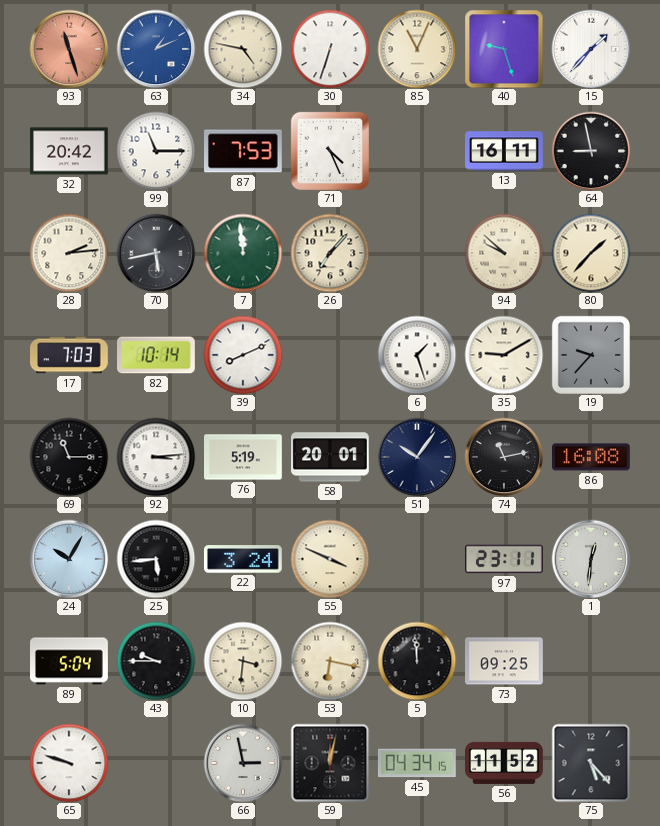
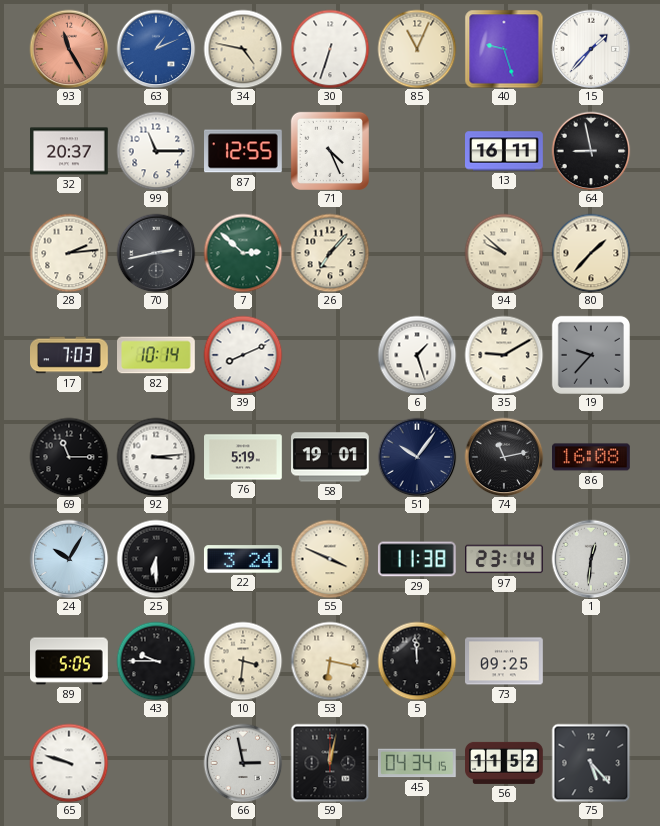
93: 11:27 -> 11:25 (69, 49)
32: 20:42 -> 20:37 (70, 151)
87: 7:53 -> 12:55 (244, 151)
70: 5:43 -> 2:43 (156, 253)
7: 11:59 -> 2:52 (243, 253)
58: 20:01 -> 19:01 (331, 457)
25: 5:44 -> 6:30 (156, 559)
29: none -> 11:38 (417, 559)
97: 23:11 -> 23:14 (505, 559)
89: 5:04 -> 5:05 (69, 661)
